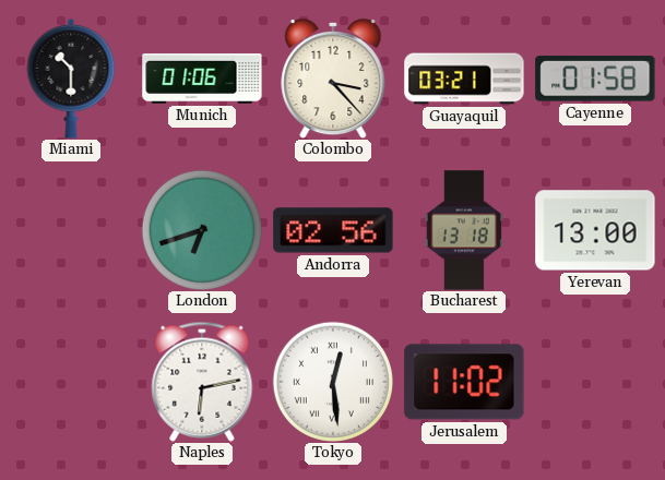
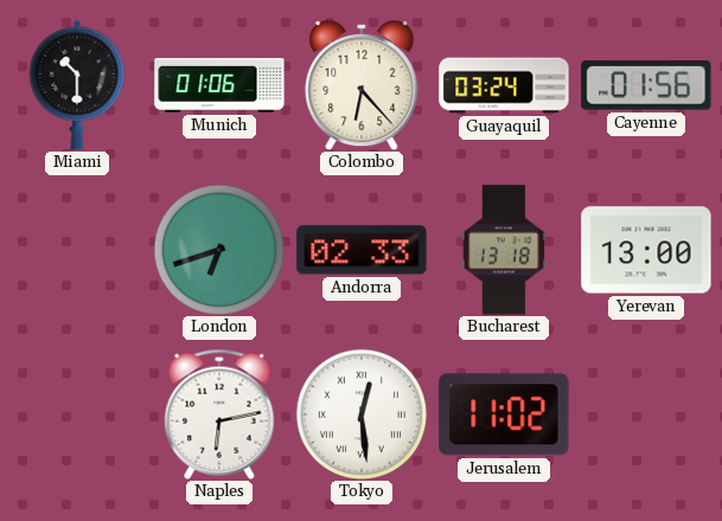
Colombo: 3:23 -> 6:23 (362, 85)
Guayaquil: 03:21 -> 03:24 (504, 85)
Cayenne: 01:58 -> 01:56 (646, 85)
Andorra: 02:56 -> 02:33 (362, 250)
